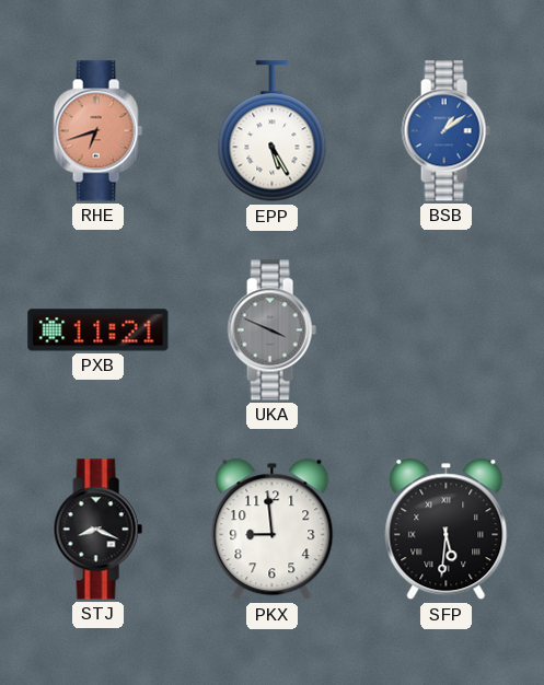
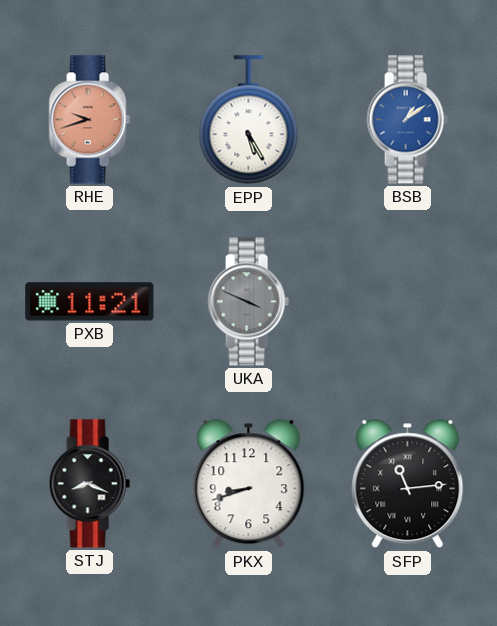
RHE: 6:42 -> 9:42 (89, 120)
PKX: 8:59 -> 8:42 (249, 484)
SFP: 5:31 -> 11:14 (408, 484)
